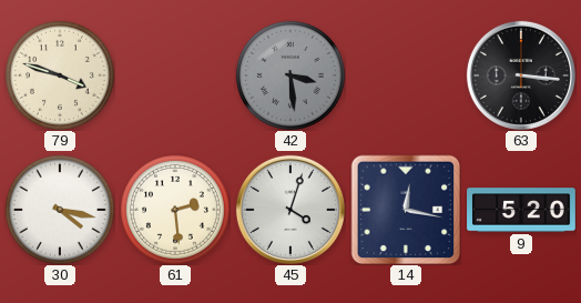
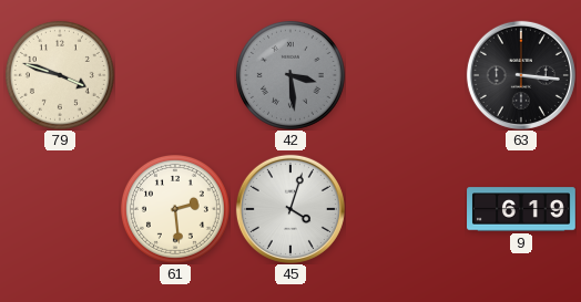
30: 4:17 -> none (60, 210)
14: 12:17 -> none (406, 210)
9: 5:20 -> 6:19 (521, 209)
